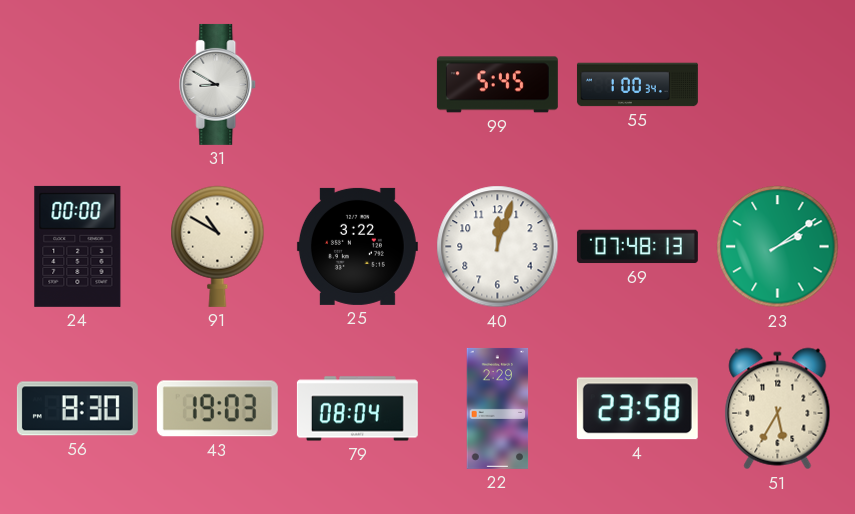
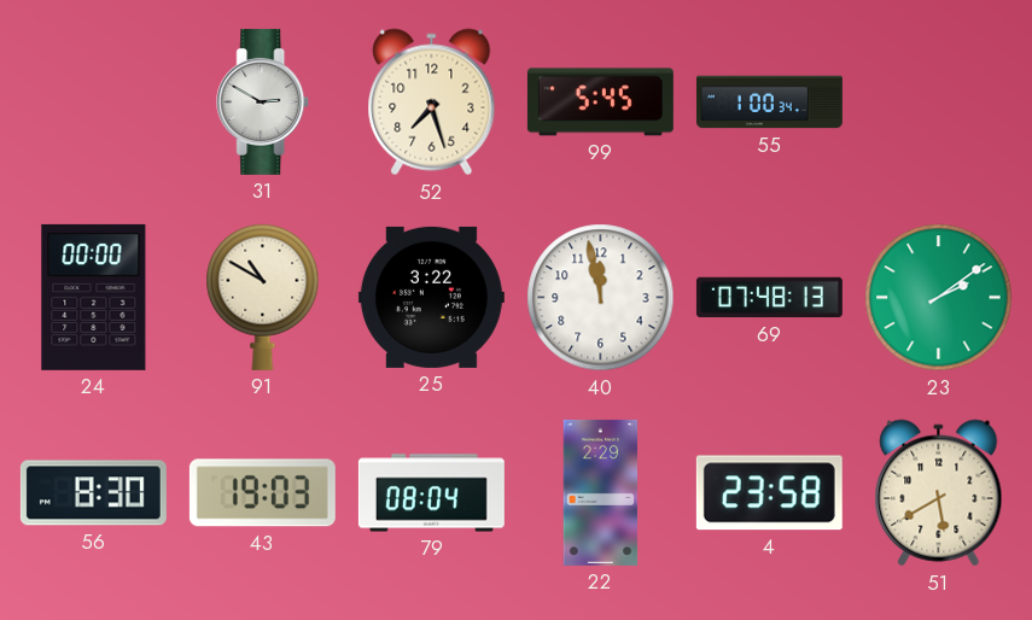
31: 8:50 -> 2:50 (263, 101)
52: none -> 7:27 (432, 103)
40: 12:03 -> 11:58 (601, 298)
51: 5:35 -> 5:40 (939, 493)
